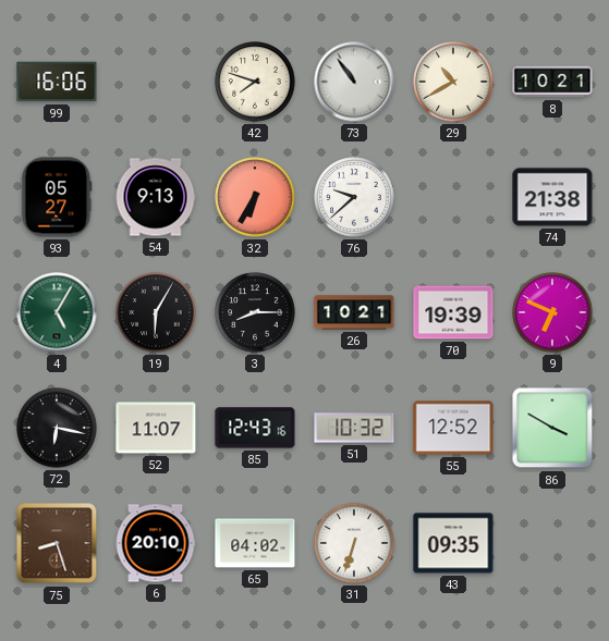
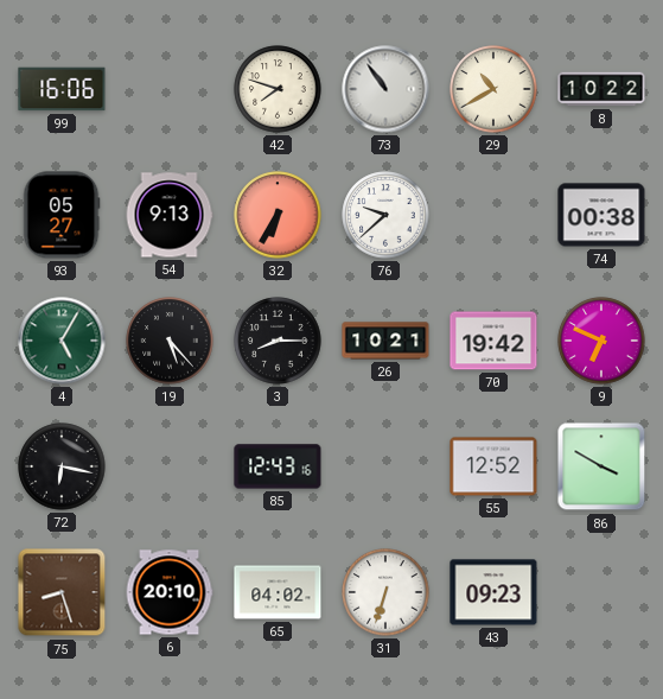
8: 10:21 -> 10:22 (601, 89)
74: 21:38 -> 00:38 (601, 215)
19: 6:05 -> 5:23 (170, 341)
70: 19:39 -> 19:42 (493, 341)
52: 11:07 -> none (156, 428)
51: 10:32 -> none (354, 428)
43: 09:35 -> 09:23 (493, 592)
